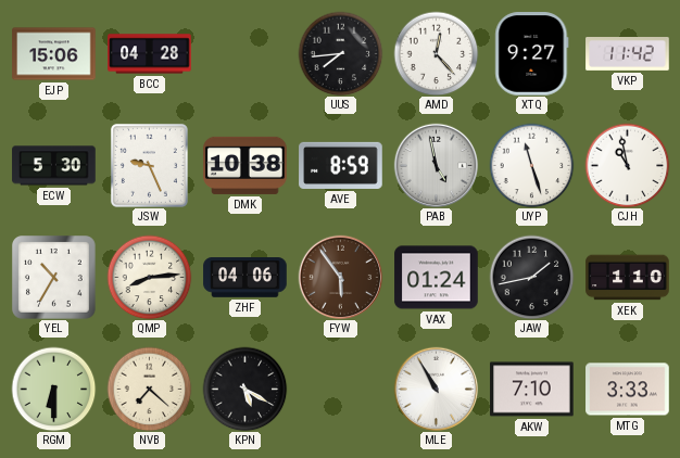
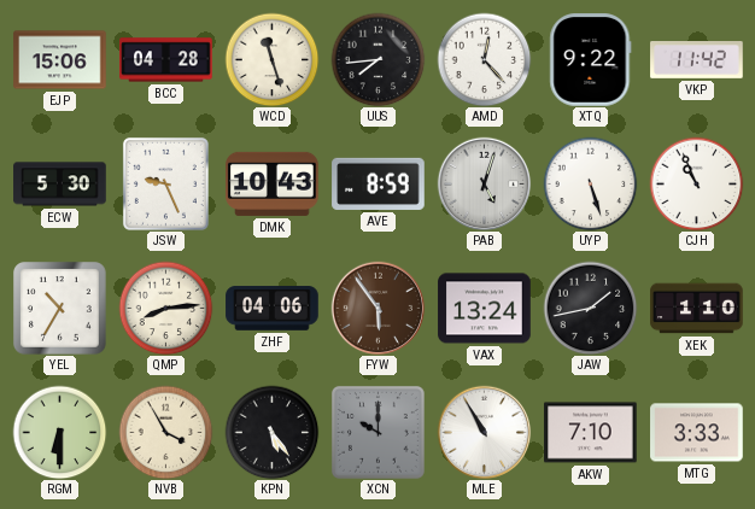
WCD: none -> 11:27 (271, 59)
XTQ: 9:27 -> 9:22 (591, 60)
DMK: 10:38 -> 10:43 (273, 183)
PAB: 4:58 -> 5:03 (484, 183)
UYP: 11:27 -> 5:27 (590, 183)
CJH: 10:58 -> 10:56 (696, 183)
VAX: 01:24 -> 13:24 (485, 309)
NVB: 7:22 -> 3:55 (165, 432)
KPN: 5:20 -> 5:24 (271, 432)
XCN: none -> 10:00 (377, 432)
